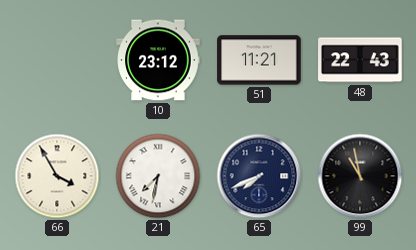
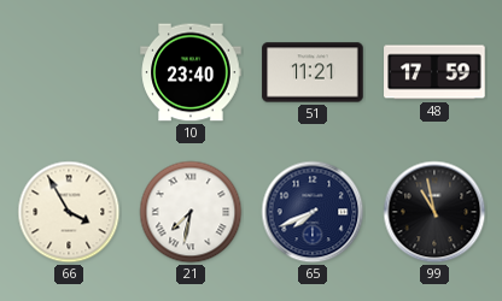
10: 23:12 -> 23:40 (191, 72)
48: 22:43 -> 17:59 (434, 72)
